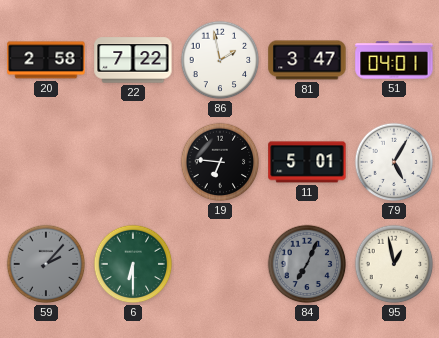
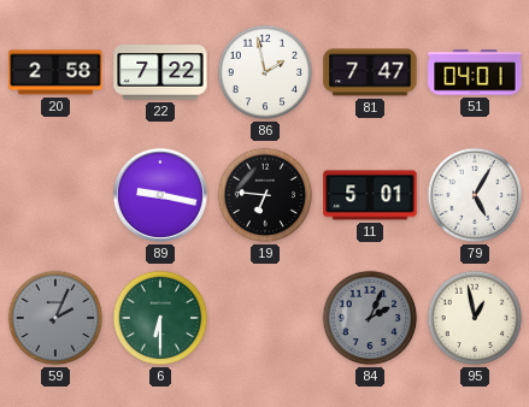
81: 3:47 -> 7:47 (370, 72)
89: none -> 9:17 (160, 195)
59: 2:07 -> 2:04 (55, 318)
84: 7:04 -> 2:04 (370, 318)
